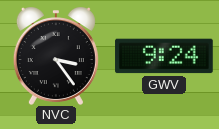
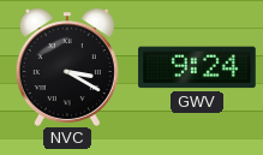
NVC: 3:24 -> 3:20 (67, 67)
